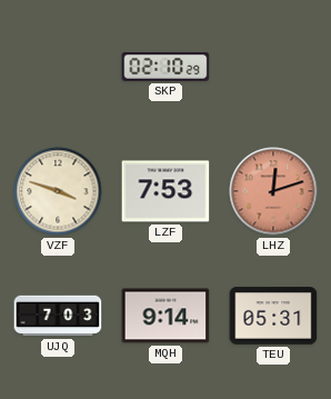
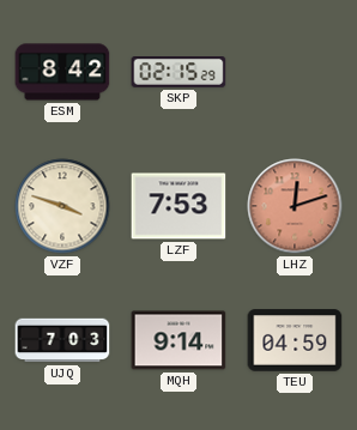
ESM: none -> 8:42 (62, 72)
SKP: 02:10 -> 02:15 (179, 73)
TEU: 05:31 -> 04:59 (295, 340)
